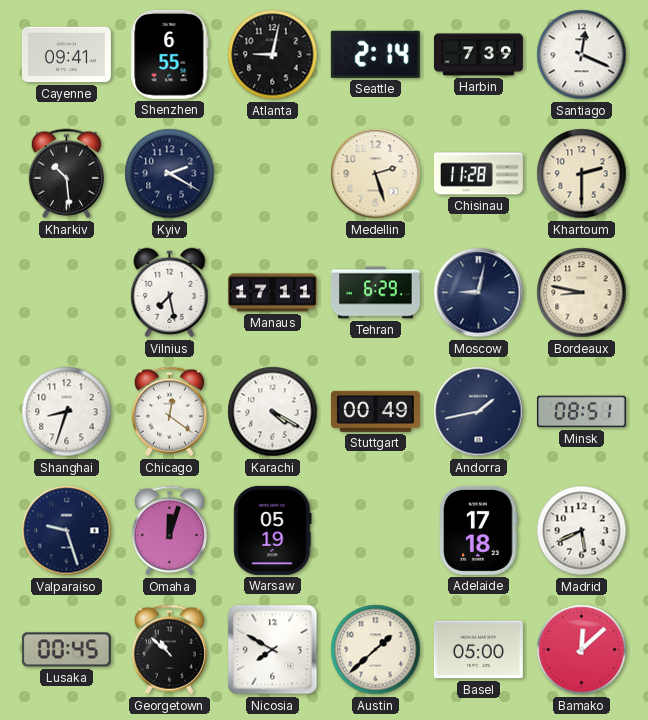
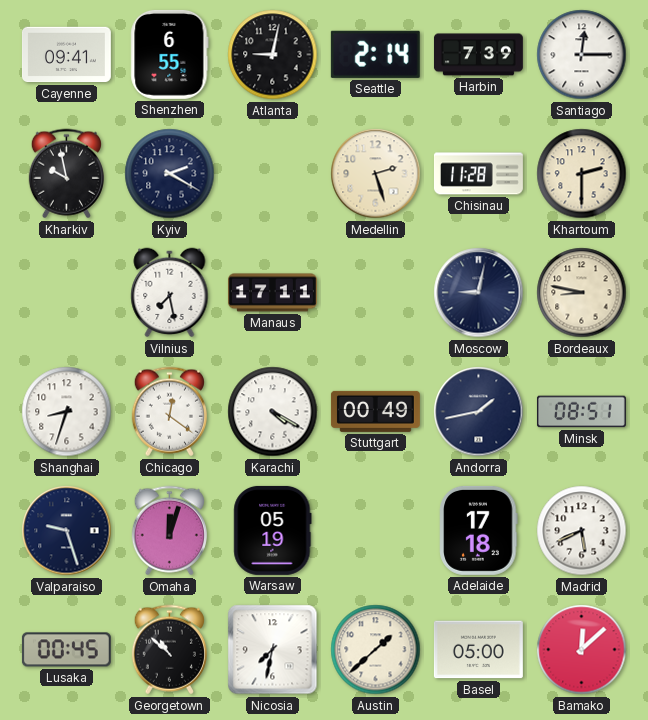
Santiago: 12:19 -> 12:15 (582, 55)
Kharkiv: 10:29 -> 9:58 (66, 174)
Tehran: 6:29 -> none (375, 293)
Nicosia: 7:50 -> 7:32 (273, 650)
